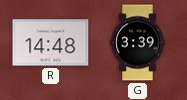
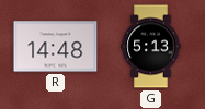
G: 3:39 -> 5:13 (151, 47)
